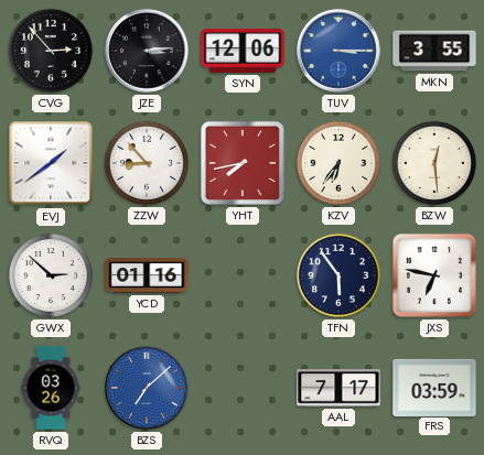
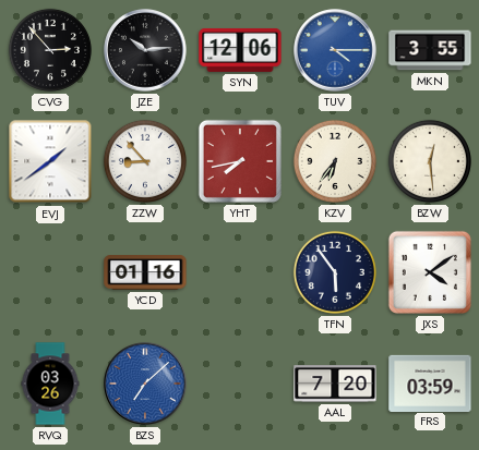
JZE: 3:14 -> 10:14 (145, 50)
TUV: 3:15 -> 4:15 (335, 50)
GWX: 2:52 -> none (51, 275)
JXS: 6:47 -> 4:09 (430, 272)
AAL: 7:17 -> 7:20 (335, 384)
